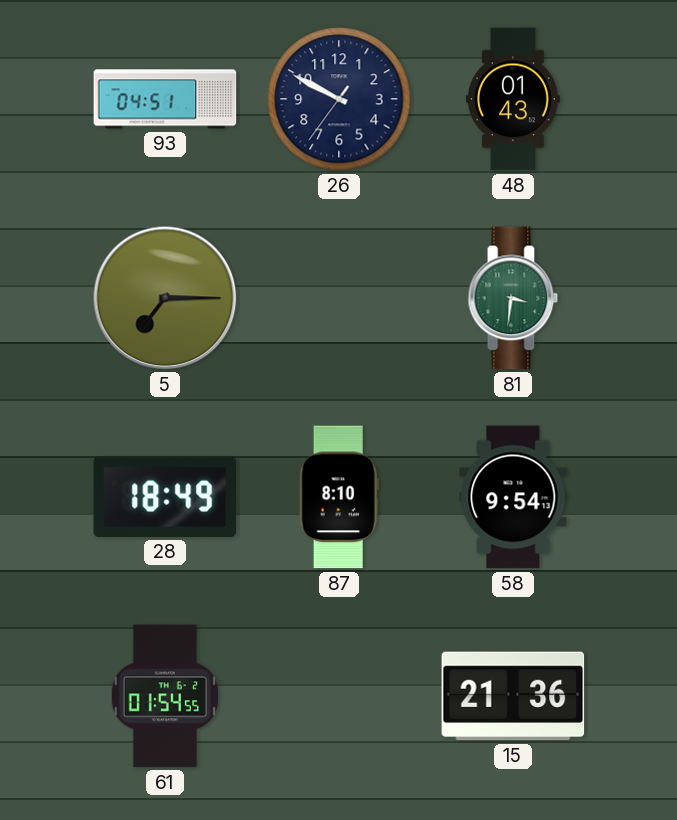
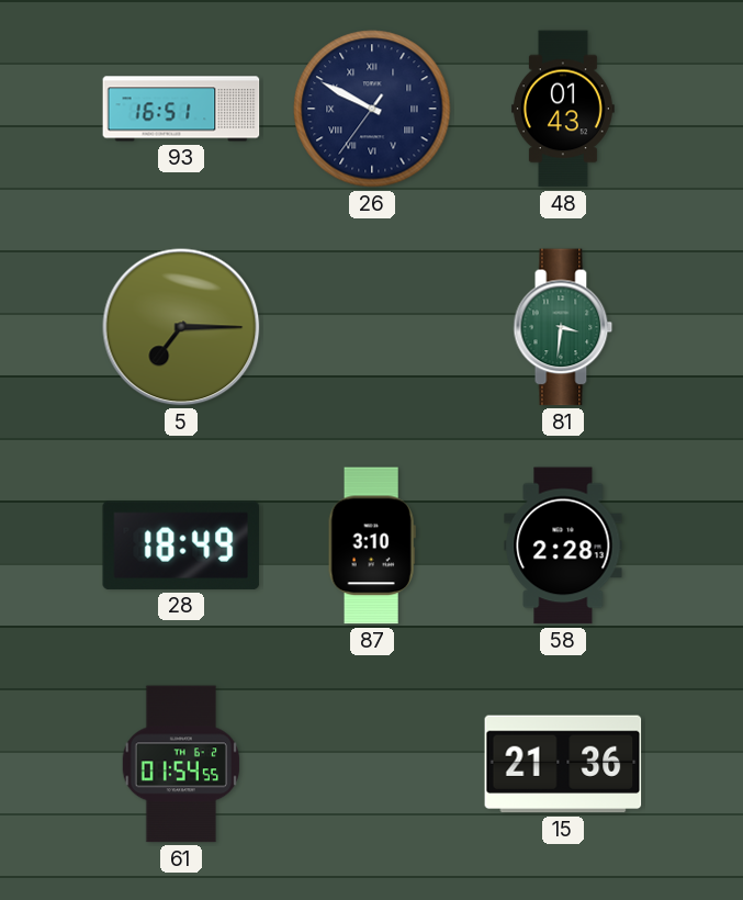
93: 04:51 -> 16:51 (181, 109)
26 numerals: Arabic -> Roman (372, 109)
87: 8:10 -> 3:10 (372, 545)
58: 9:54 -> 2:28 (563, 545)
